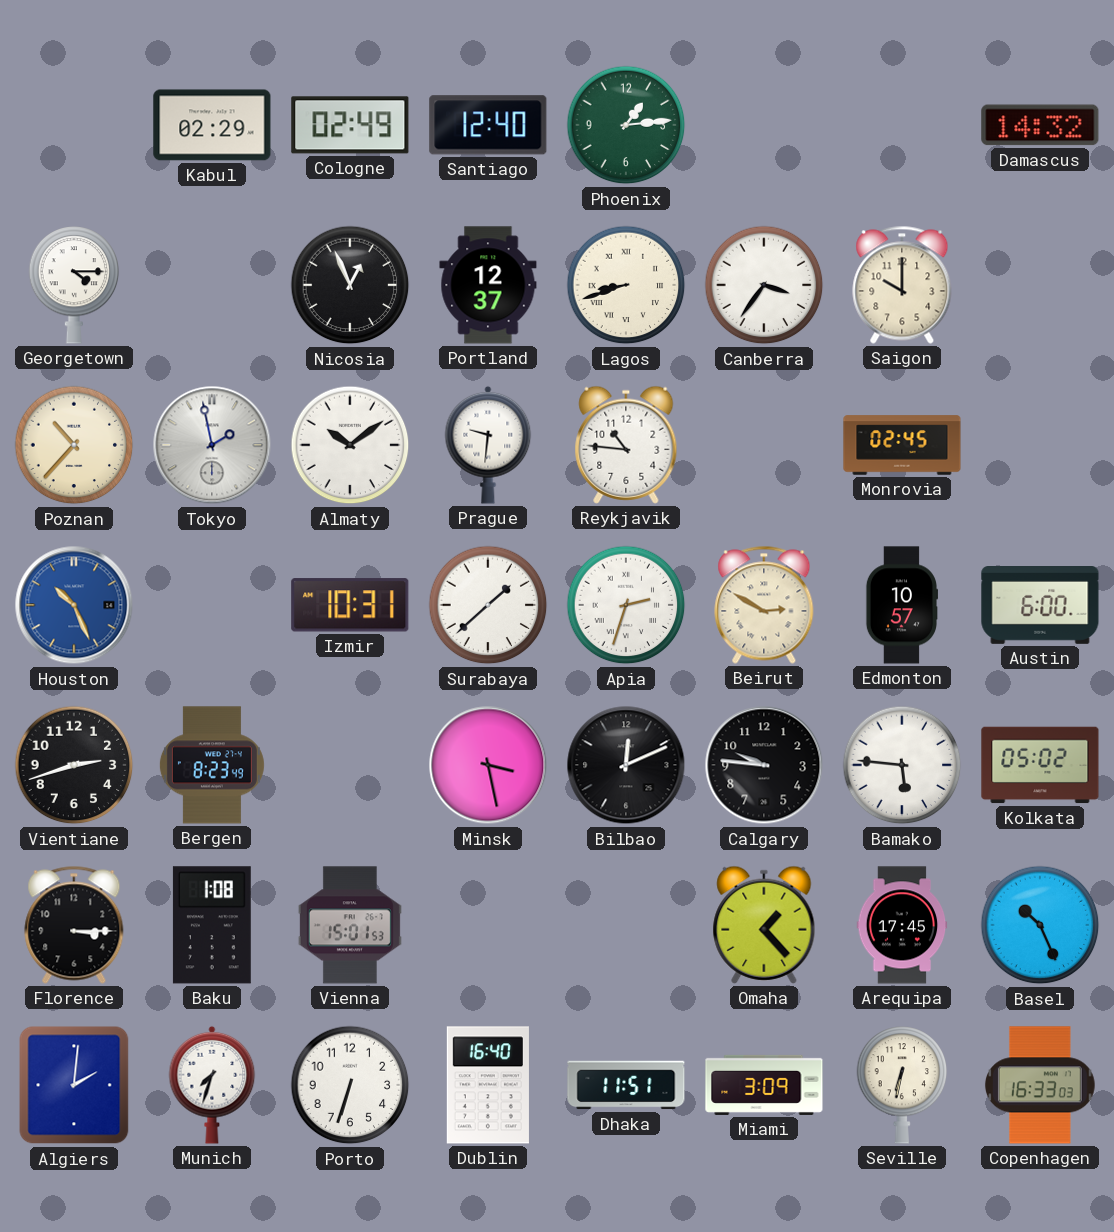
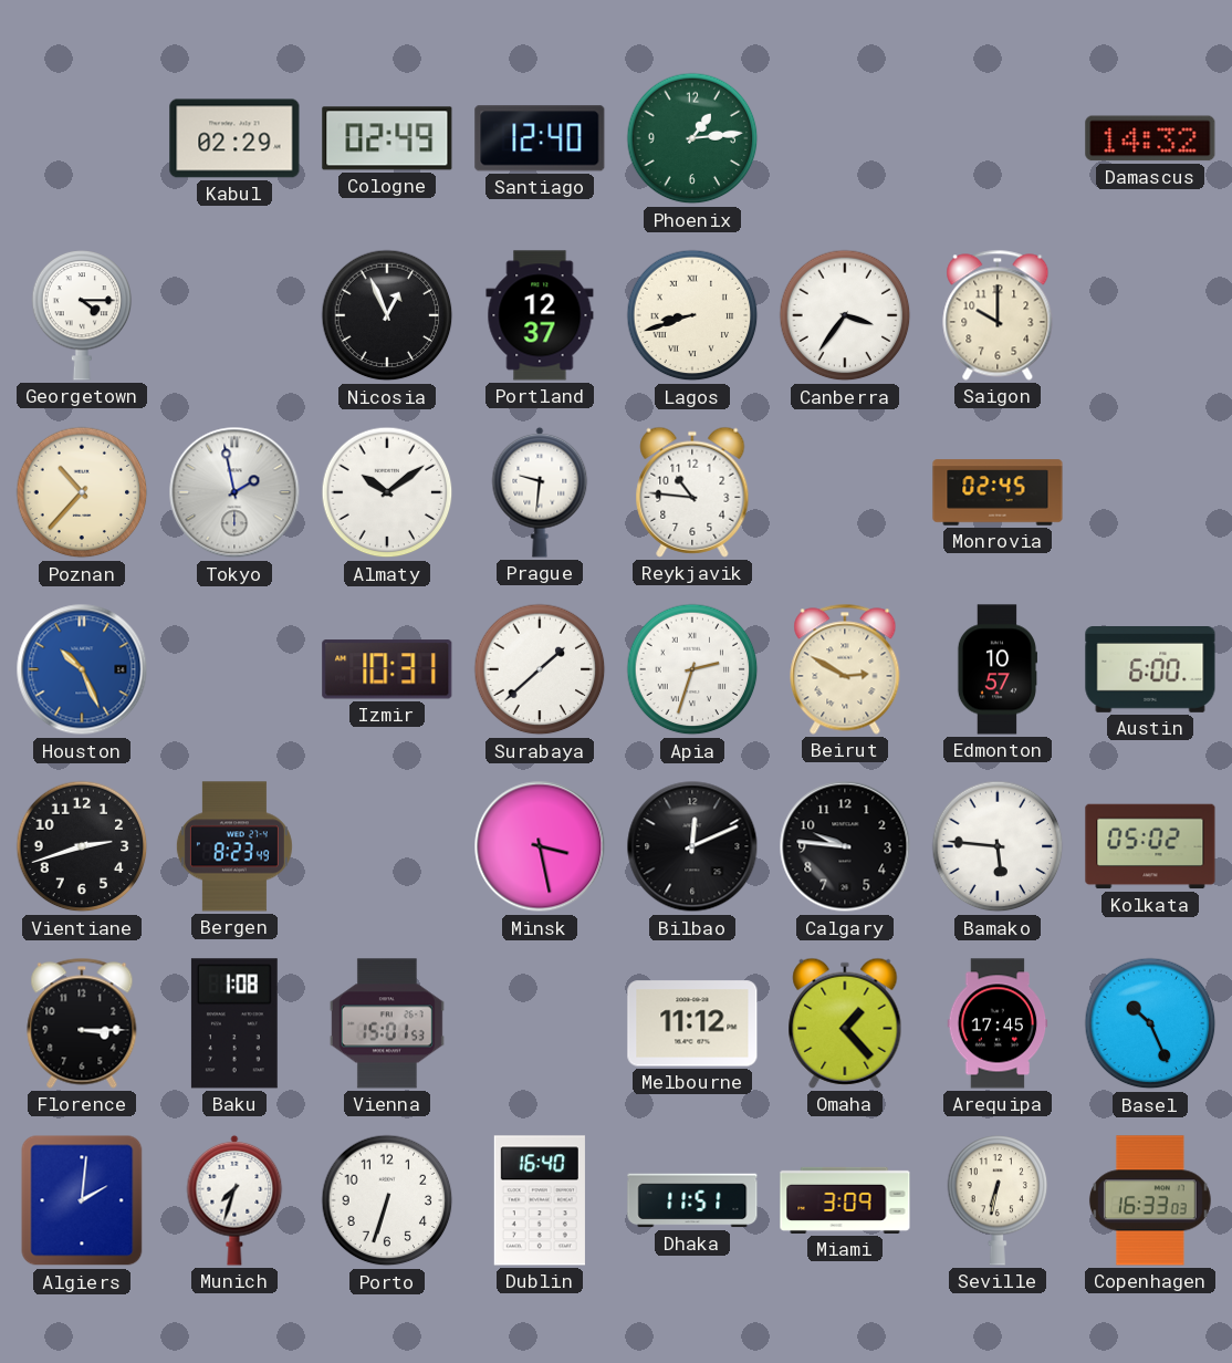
Melbourne: none -> 11:12 (692, 1023)
